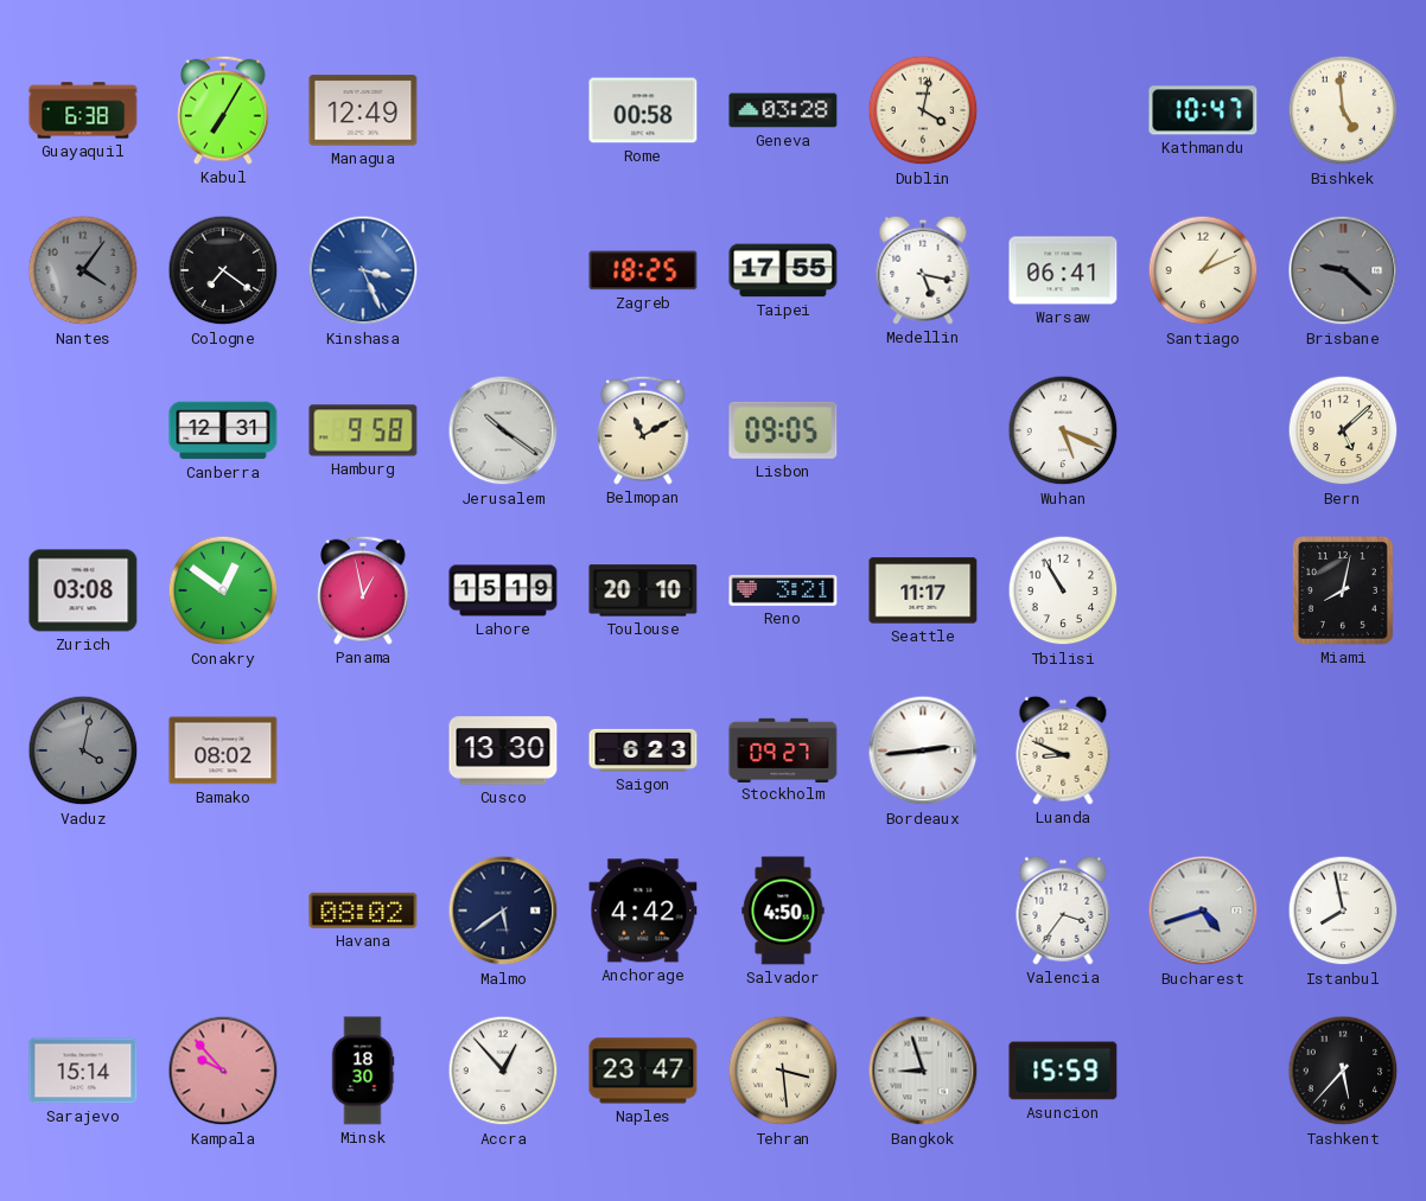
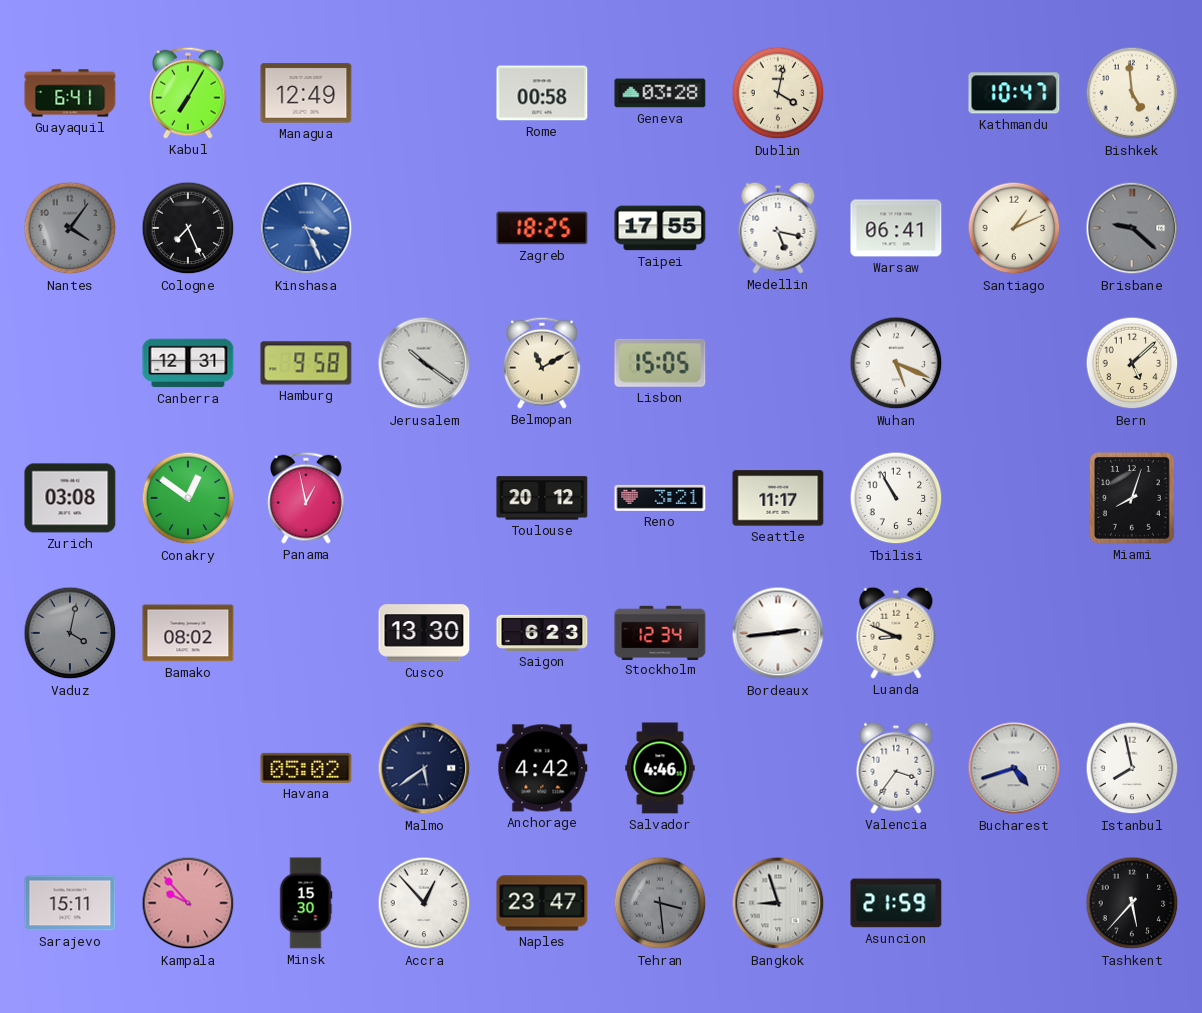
Guayaquil: 6:38 -> 6:41 (70, 93)
Cologne: 7:21 -> 7:26 (188, 228)
Lisbon: 09:05 -> 15:05 (660, 363)
Lahore: 15:19 -> none (503, 590)
Toulouse: 20:10 -> 20:12 (542, 498)
Miami: 8:02 -> 8:03 (1132, 498)
Stockholm: 09:27 -> 12:34 (660, 632)
Havana: 08:02 -> 05:02 (306, 768)
Salvador: 4:50 -> 4:46 (660, 768)
Sarajevo: 15:14 -> 15:11 (70, 903)
Minsk: 18:30 -> 15:30 (306, 903)
Tehran dial: cream -> grey (660, 903)
Asuncion: 15:59 -> 21:59 (896, 903)
